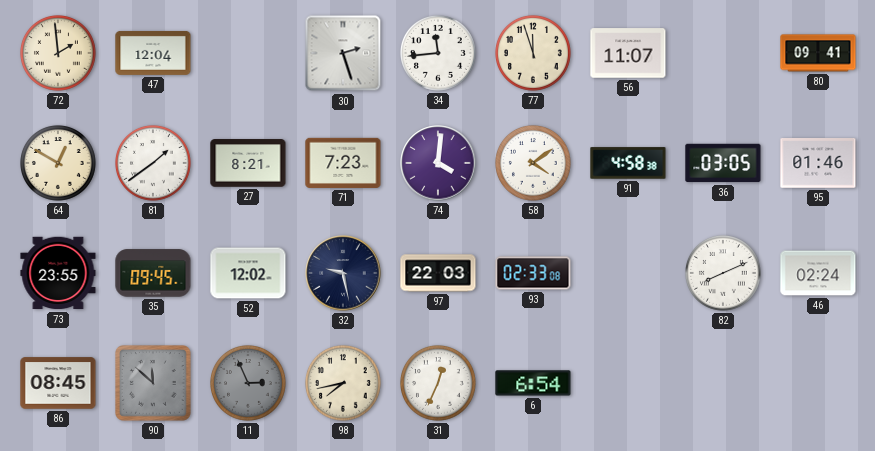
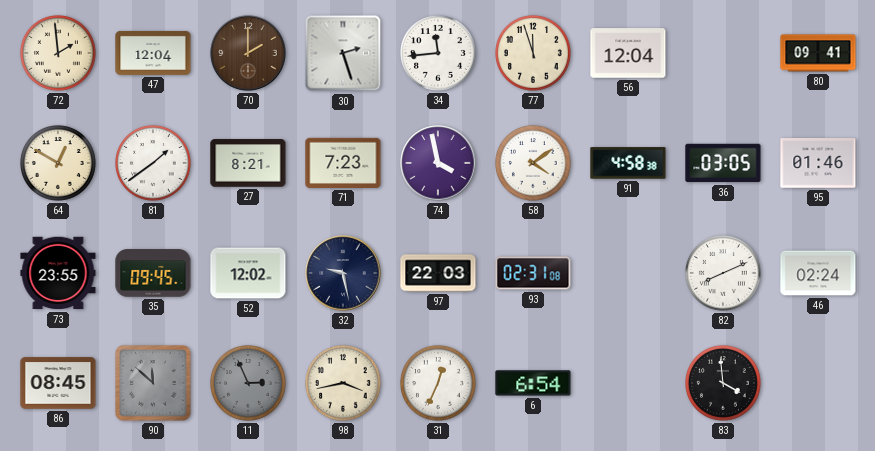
70: none -> 2:00 (248, 53)
56: 11:07 -> 12:04 (628, 53)
74: 4:01 -> 3:58 (438, 163)
93: 02:33 -> 02:31 (533, 273)
98: 7:43 -> 3:43 (344, 384)
83: none -> 3:59 (724, 384)
